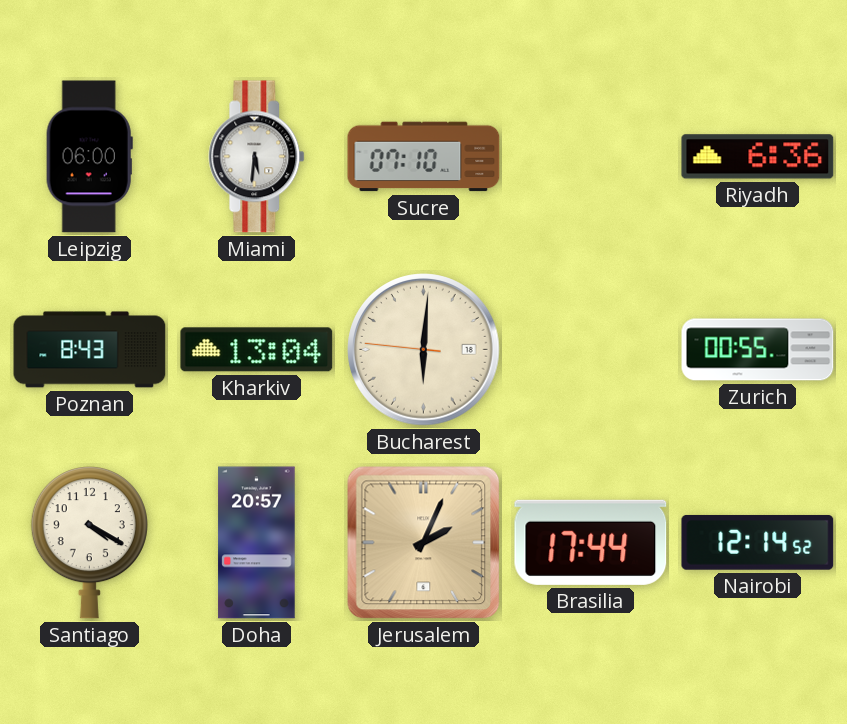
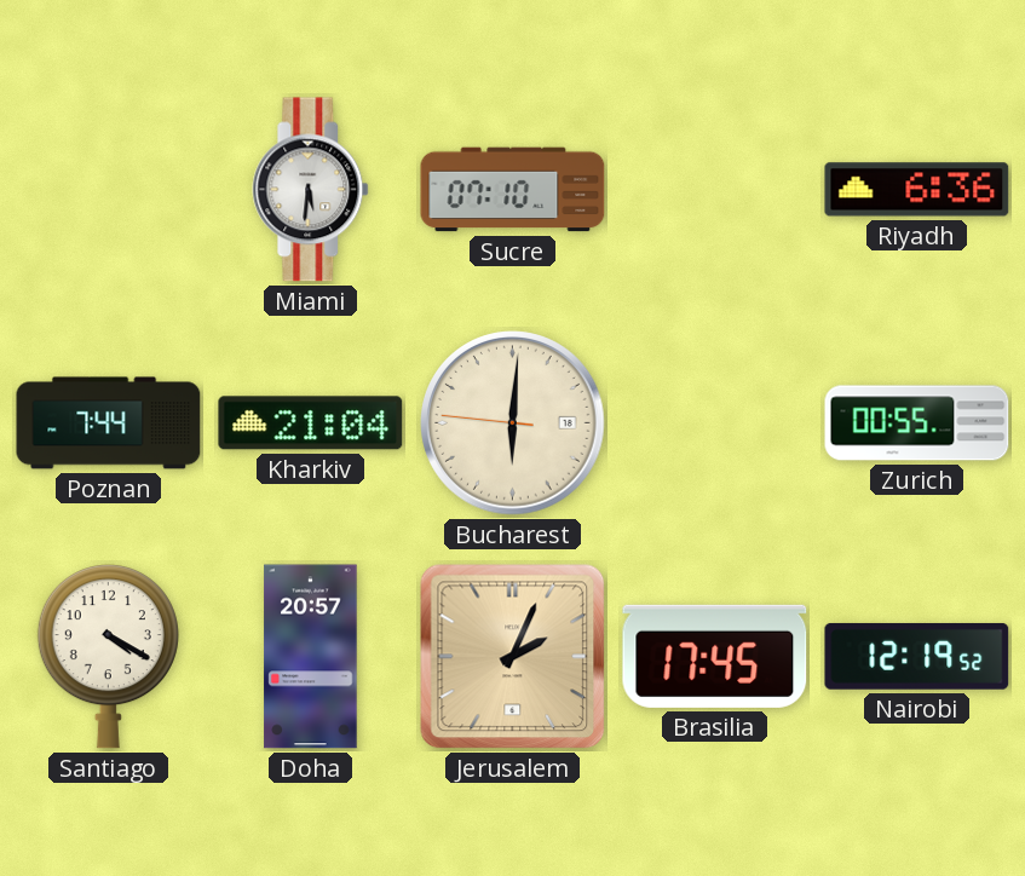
Leipzig: 06:00 -> none (89, 157)
Poznan: 8:43 -> 7:44 (109, 423)
Kharkiv: 13:04 -> 21:04 (311, 423)
Brasilia: 17:44 -> 17:45 (715, 656)
Nairobi: 12:14 -> 12:19 (917, 656)
